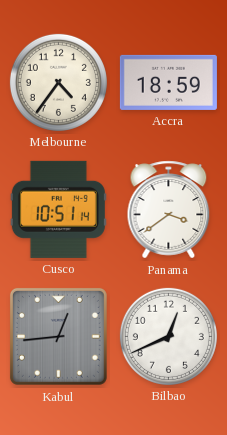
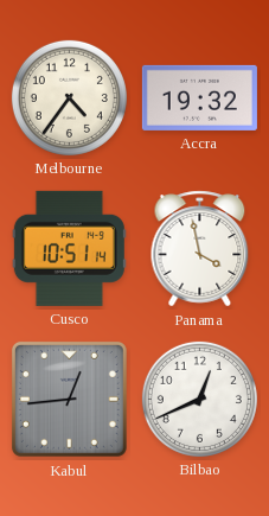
Accra: 18:59 -> 19:32 (199, 97)
Panama: 3:39 -> 3:58 (200, 249)
